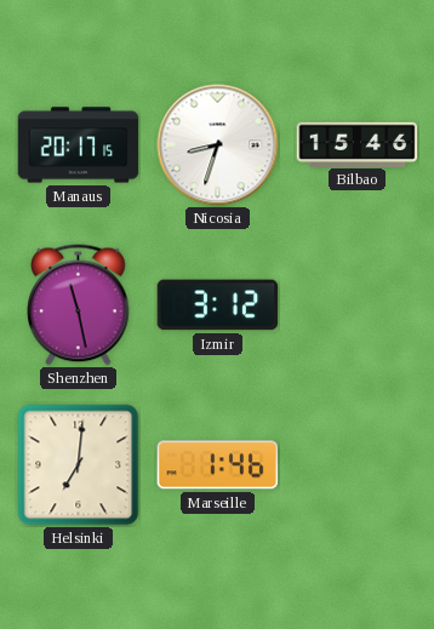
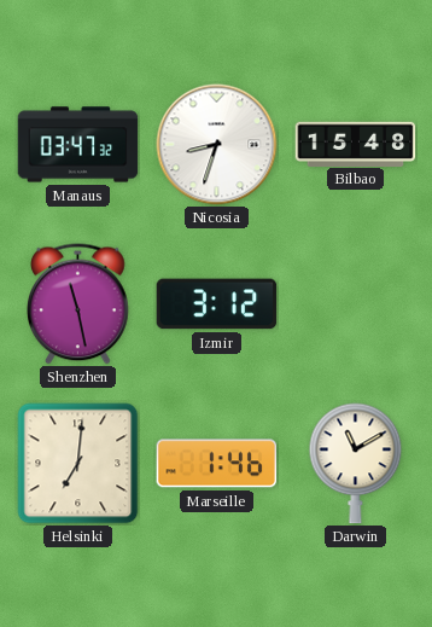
Manaus: 20:17 -> 03:47 (78, 145)
Bilbao: 15:46 -> 15:48 (356, 144)
Darwin: none -> 11:10 (356, 464)
